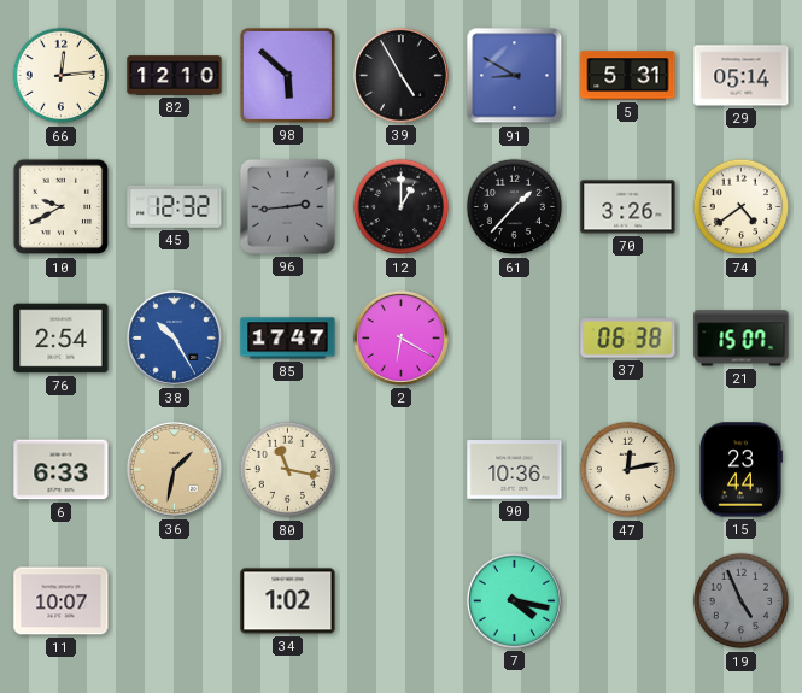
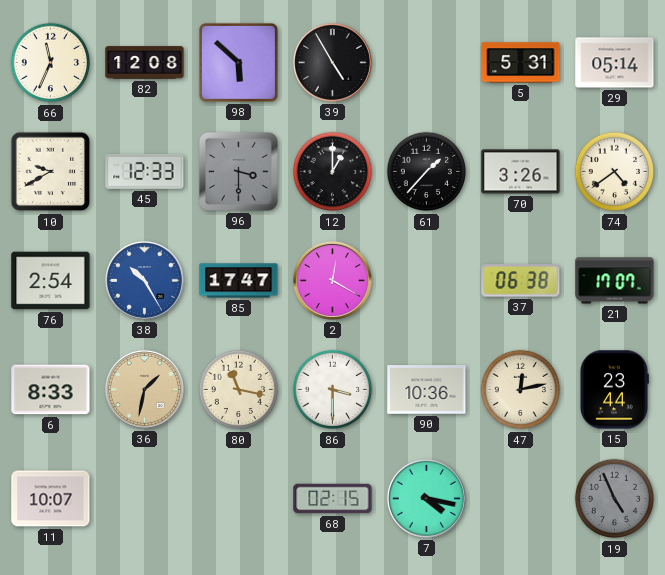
66: 12:14 -> 11:34 (51, 63)
82: 12:10 -> 12:08 (145, 63)
91: 8:50 -> none (515, 76)
45: 12:32 -> 12:33 (145, 171)
96: 2:44 -> 3:30 (238, 171)
2: 6:20 -> 12:20 (332, 280)
21: 15:07 -> 17:07 (615, 281)
6: 6:33 -> 8:33 (51, 390)
86: none -> 3:30 (333, 390)
34: 1:02 -> none (288, 601)
68: none -> 02:15 (333, 499)
